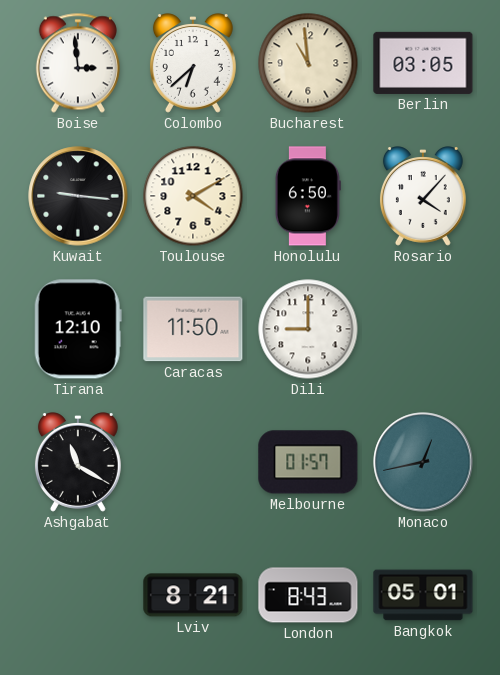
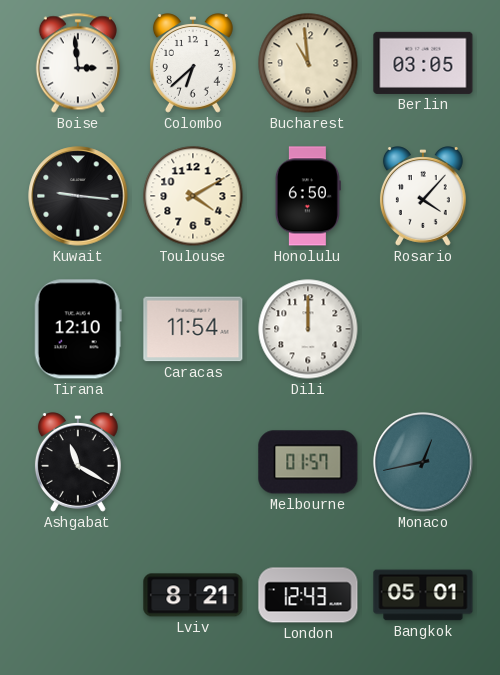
Caracas: 11:50 -> 11:54 (193, 329)
Dili: 9:00 -> 12:00 (308, 329)
London: 8:43 -> 12:43 (308, 595)
